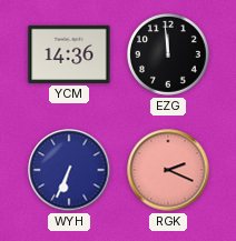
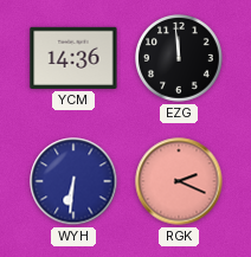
WYH: 6:34 -> 6:31 (73, 181)
